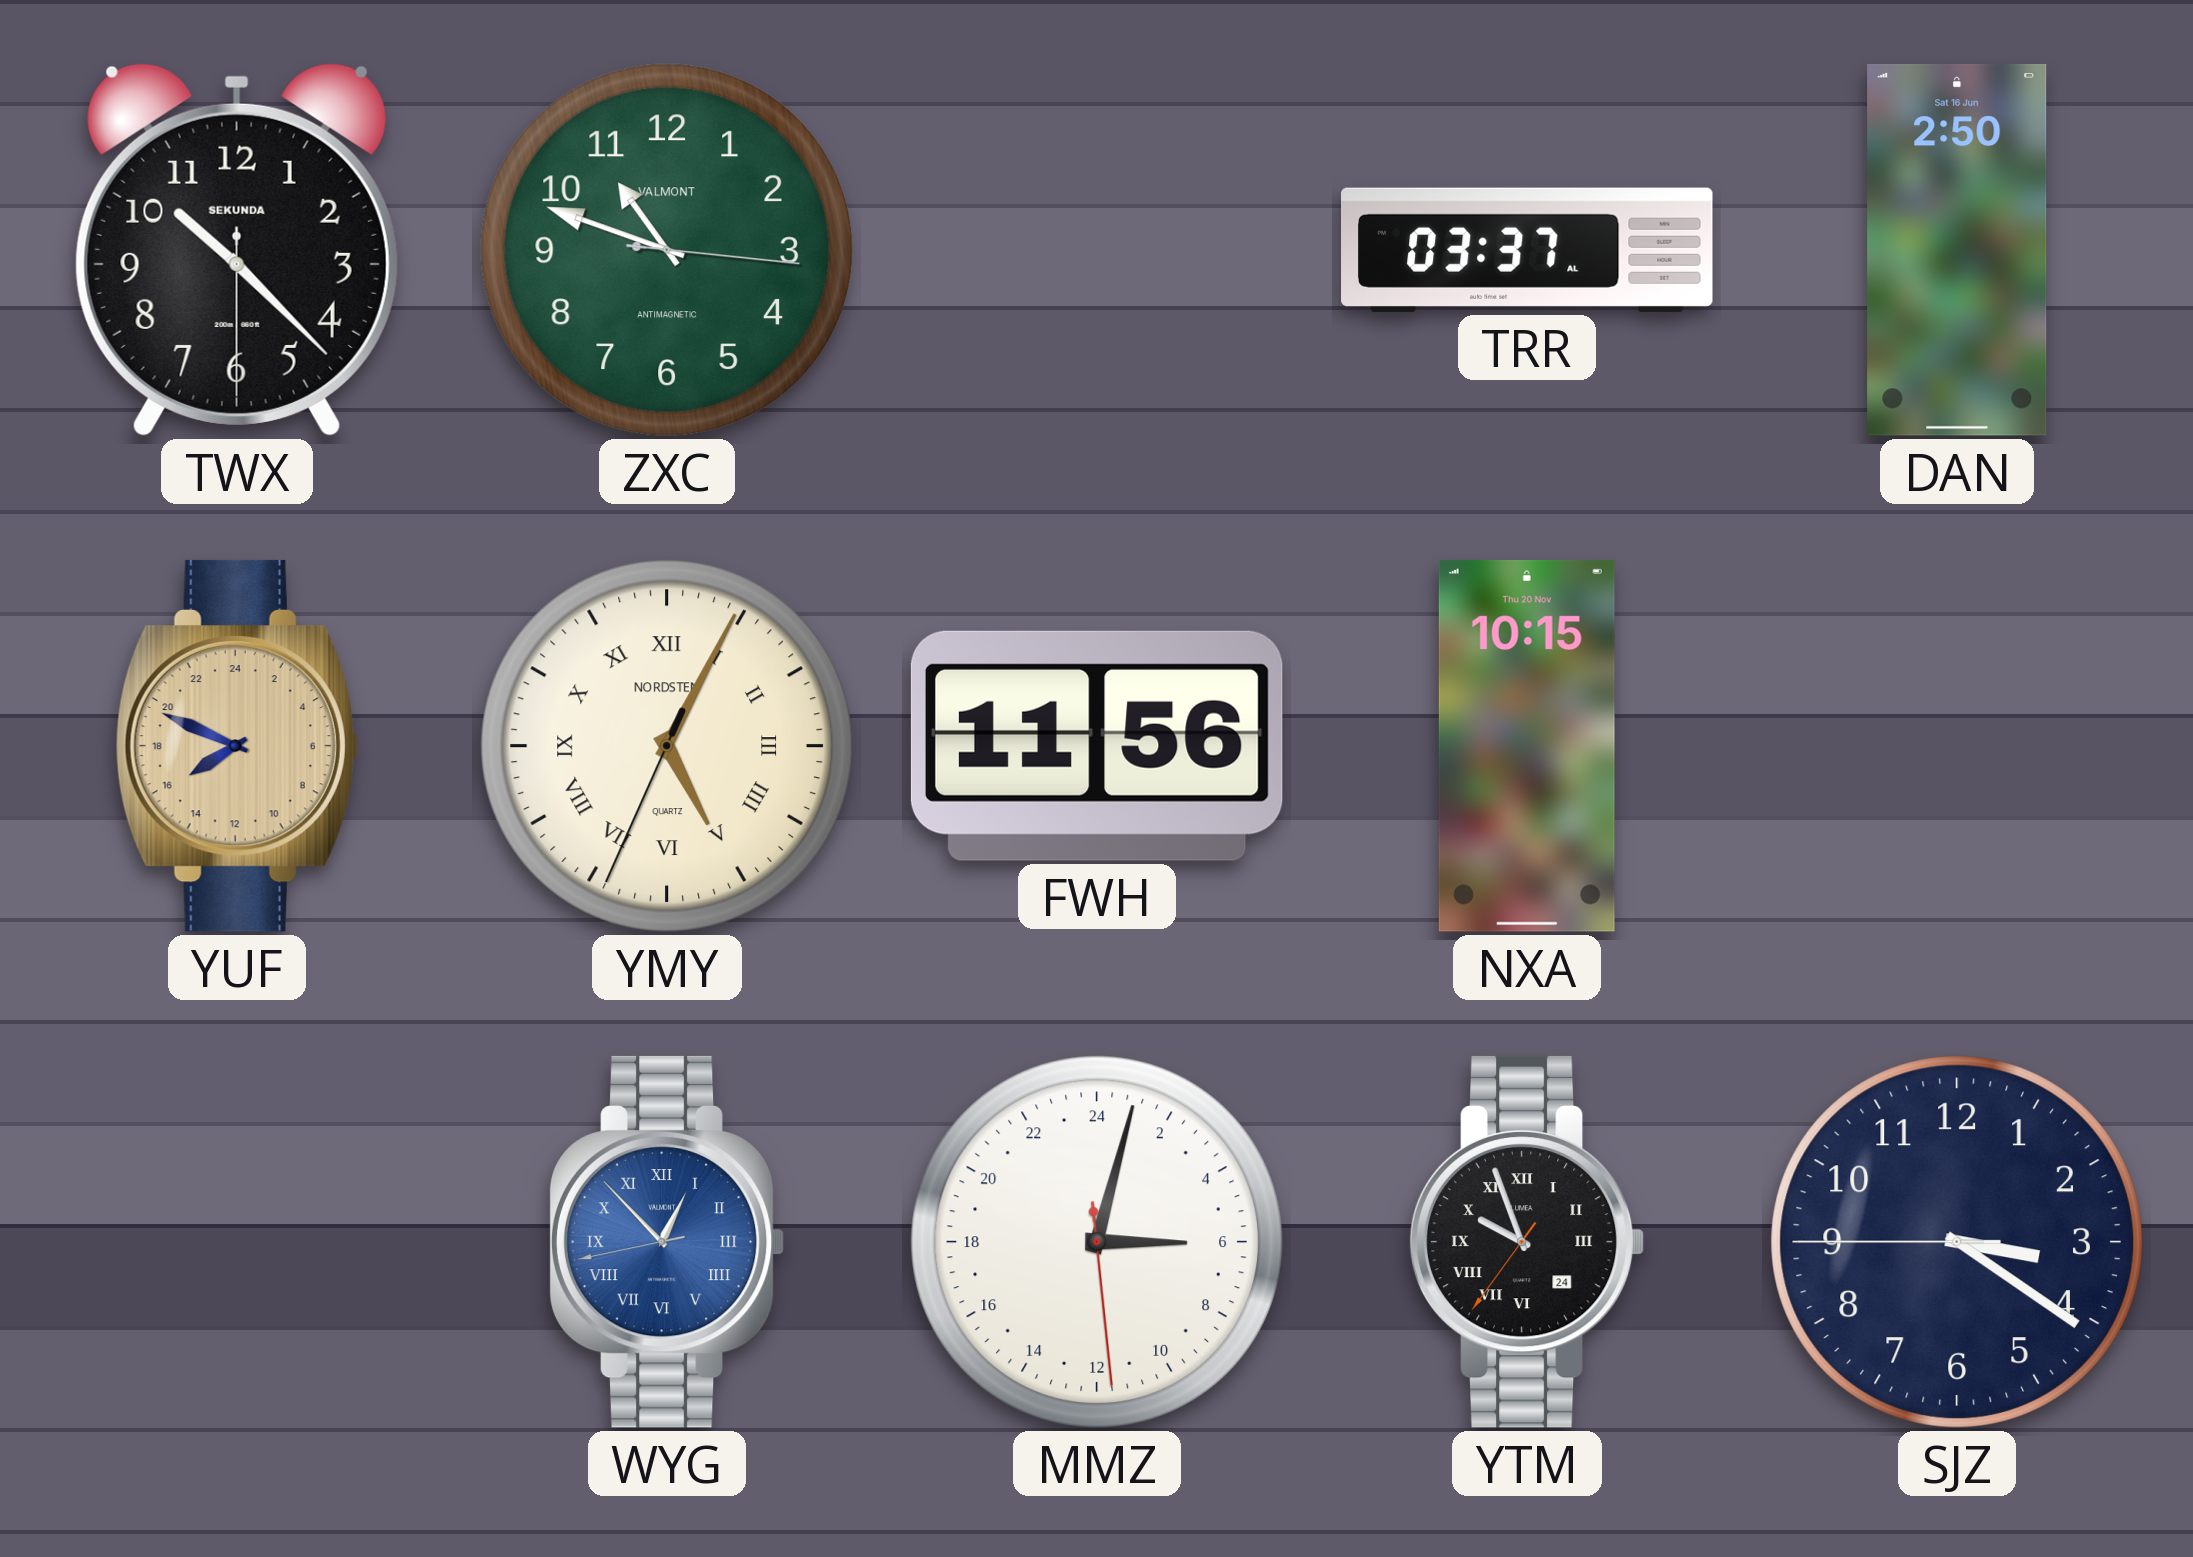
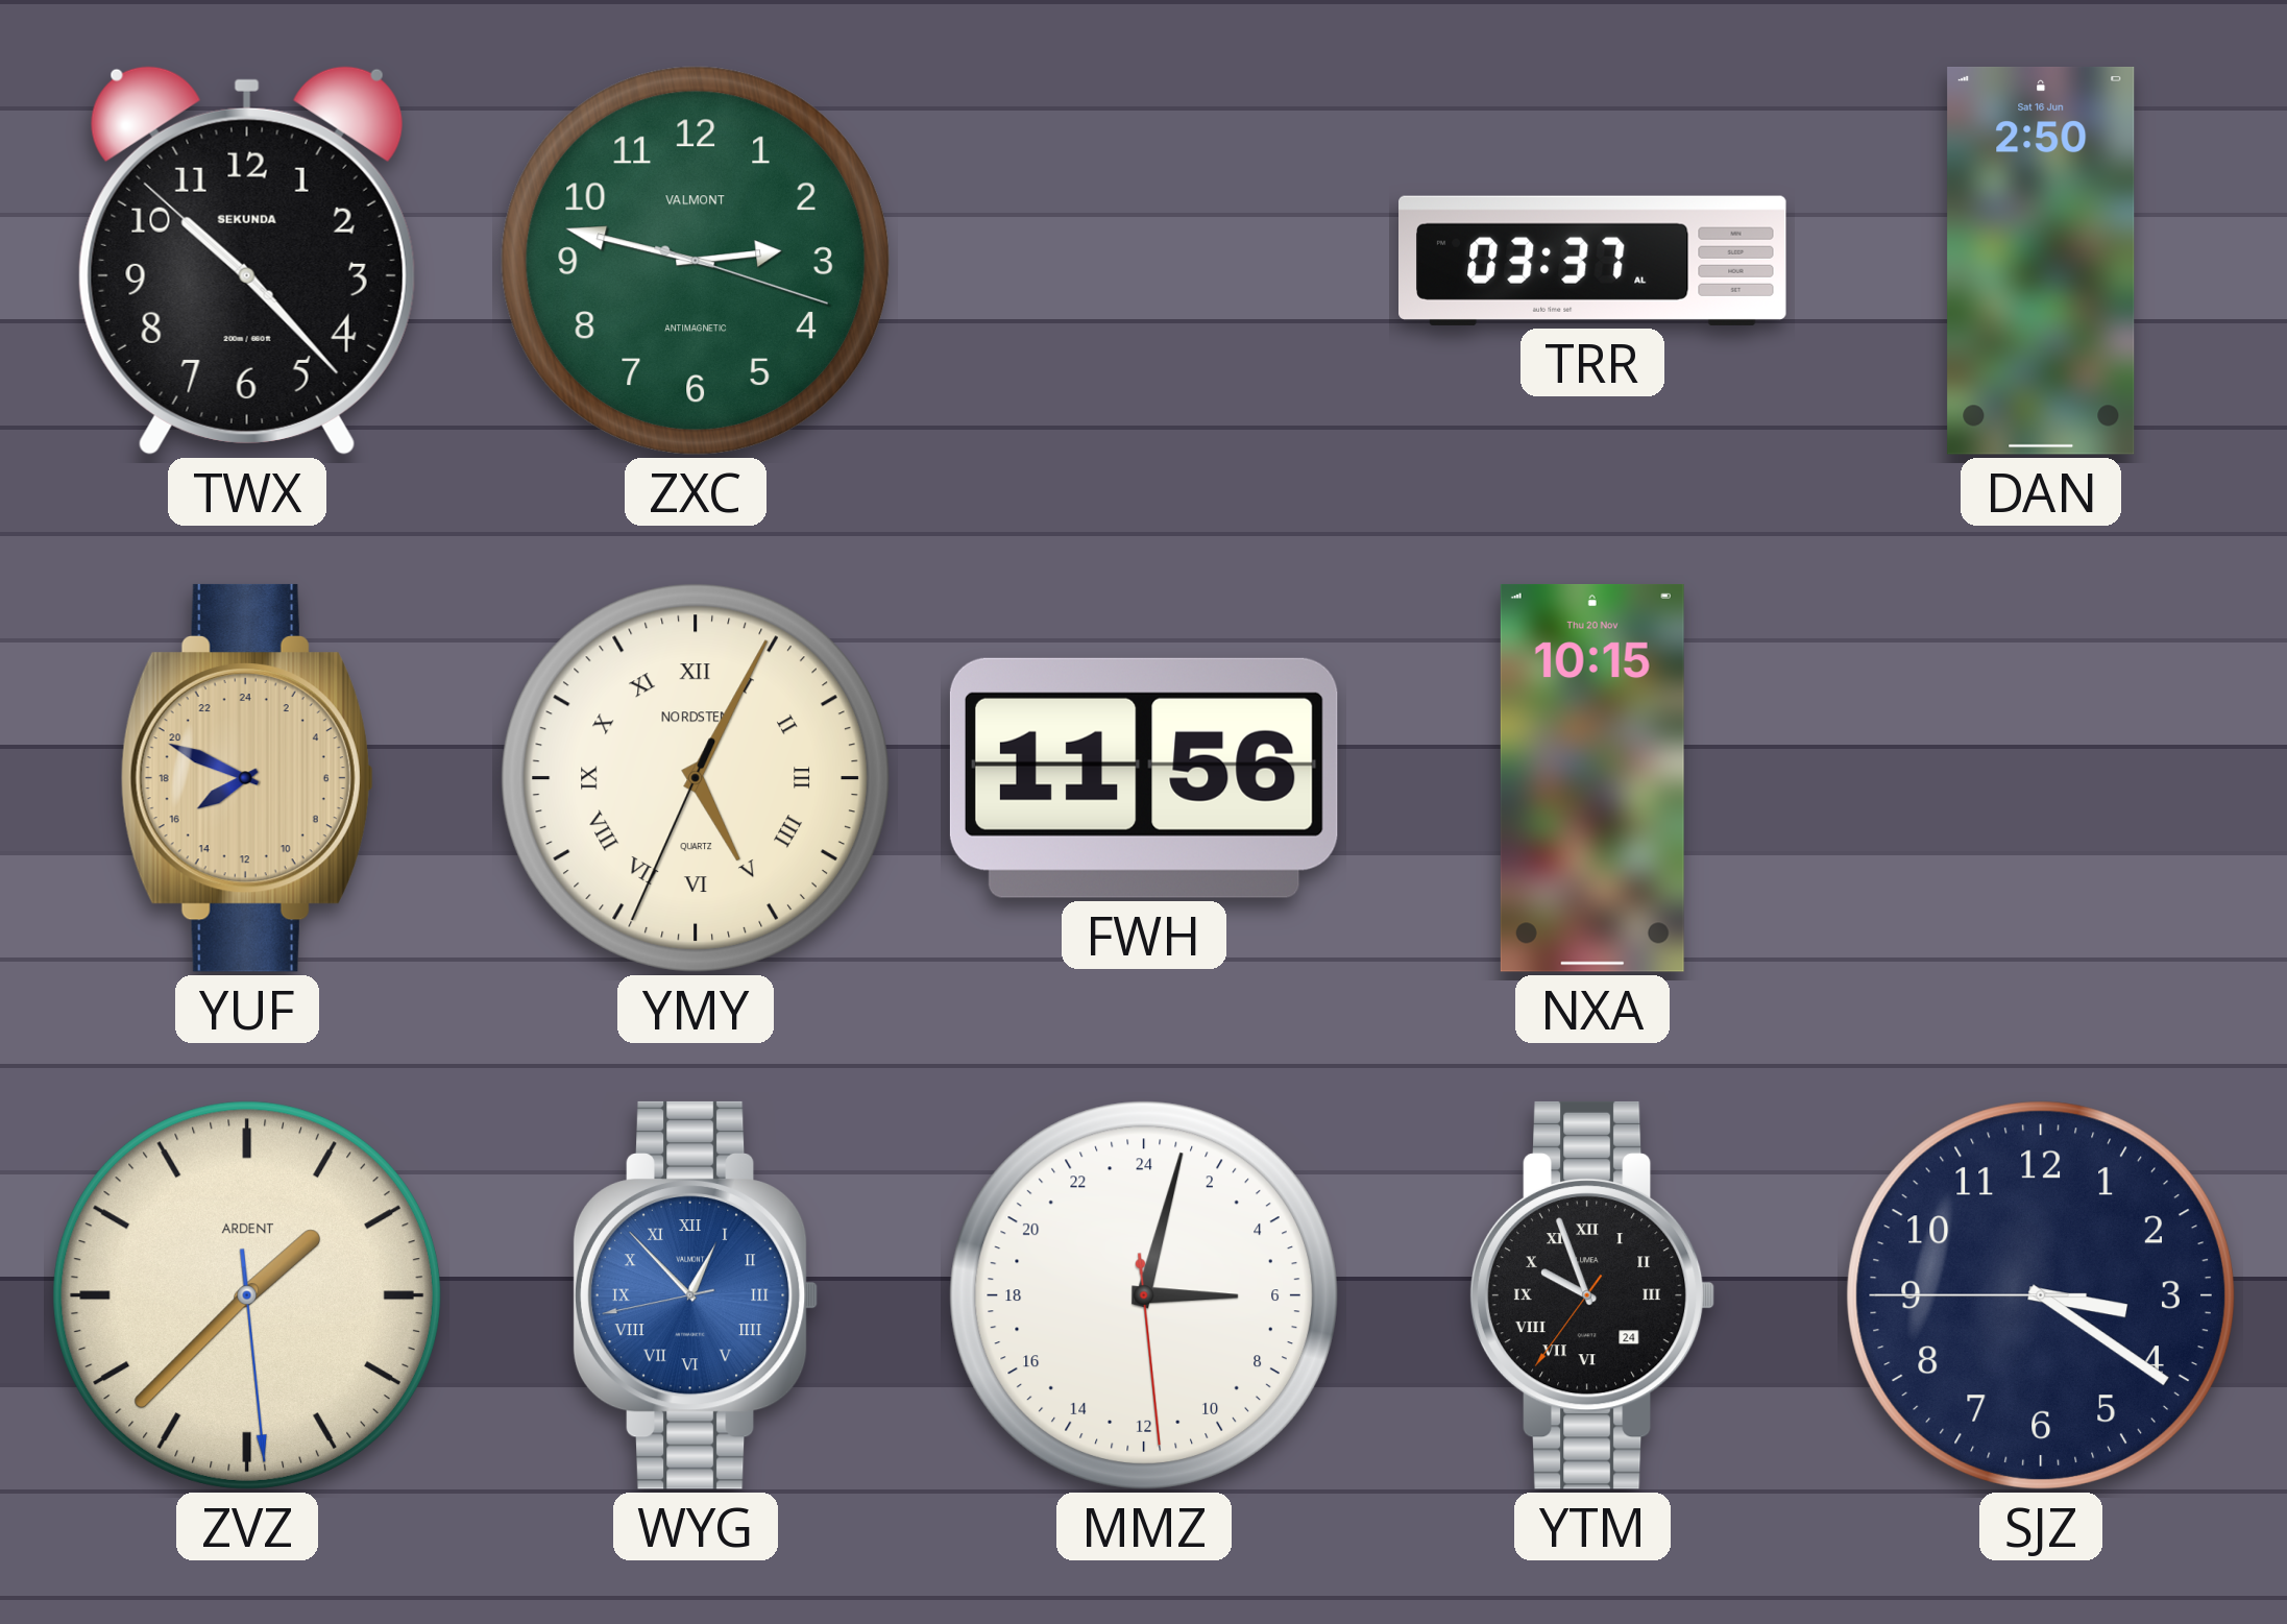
TWX: 10:22:30 -> 10:22:52 (247, 261)
ZXC: 10:48 -> 2:47 (696, 261)
ZVZ: none -> 1:37 (247, 1295)
